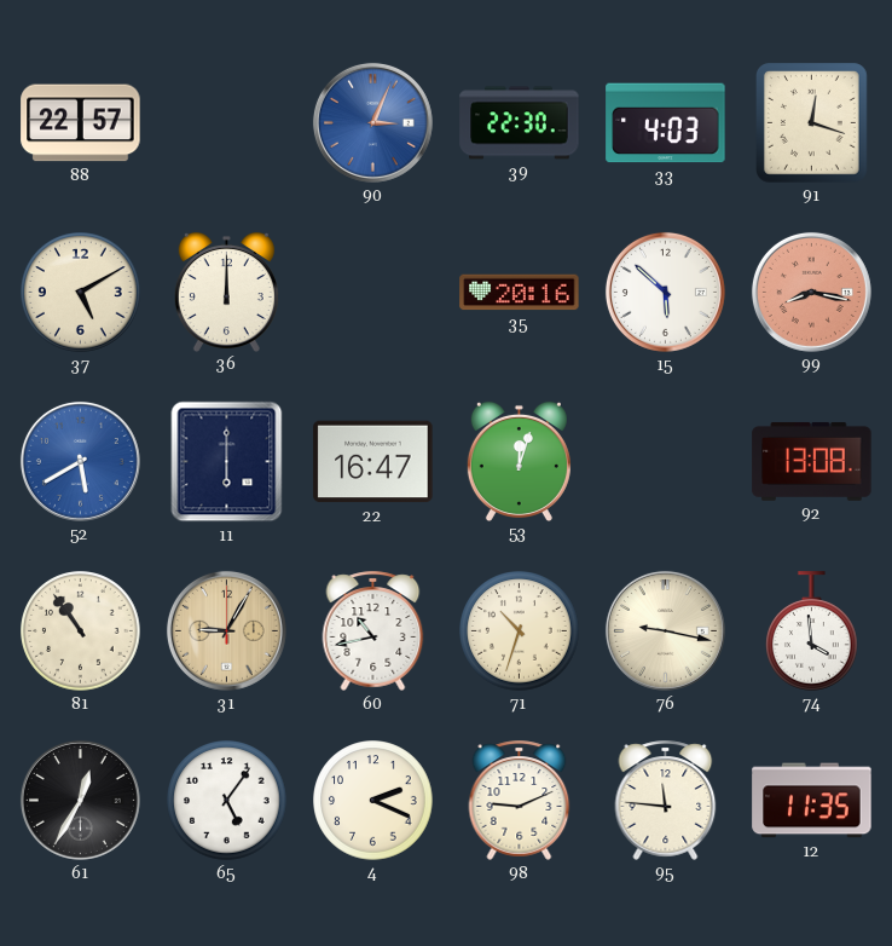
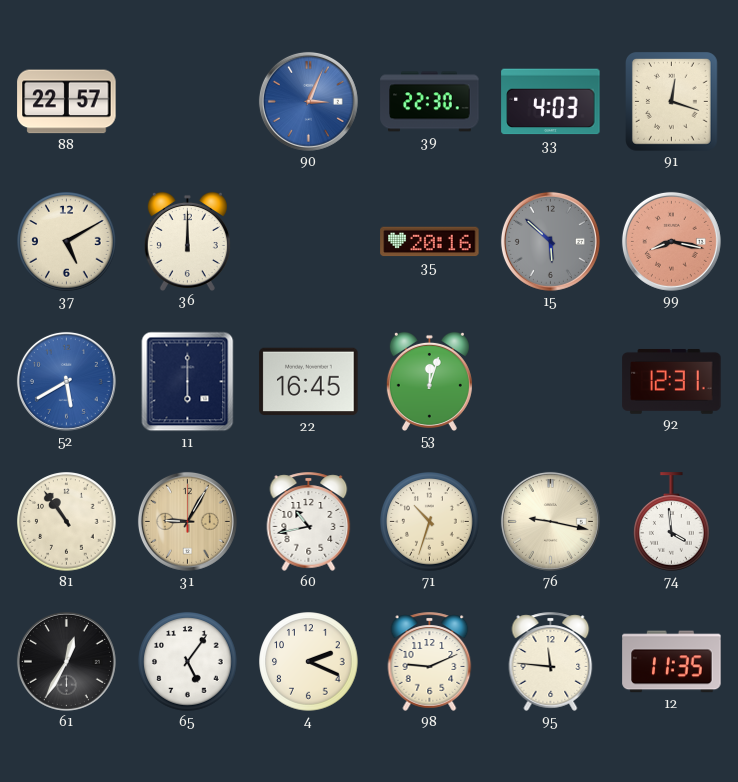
15 dial: white -> grey (550, 241)
22: 16:47 -> 16:45 (309, 382)
92: 13:08 -> 12:31 (672, 381)
